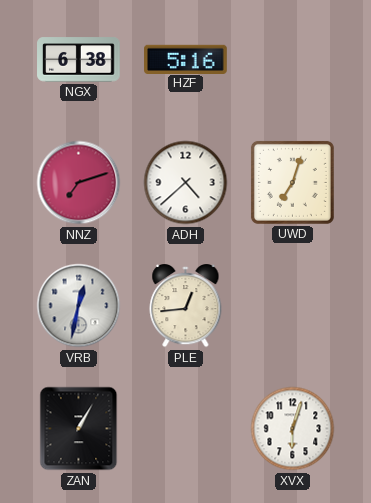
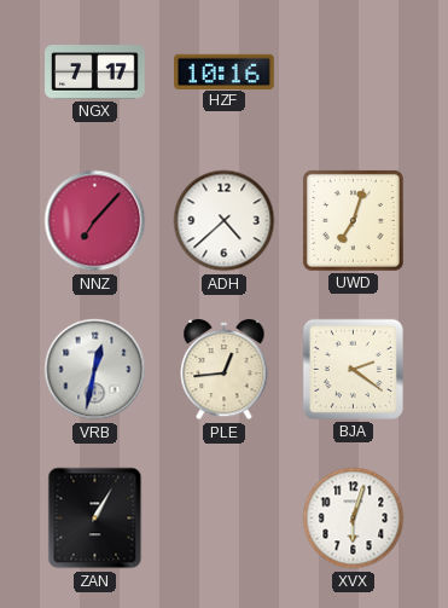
NGX: 6:38 -> 7:17 (95, 73)
HZF: 5:16 -> 10:16 (225, 71)
NNZ: 7:12 -> 7:07 (95, 221)
BJA: none -> 2:21 (353, 369)
